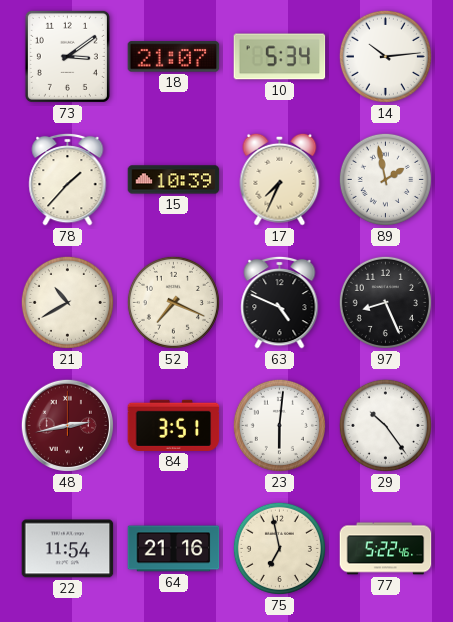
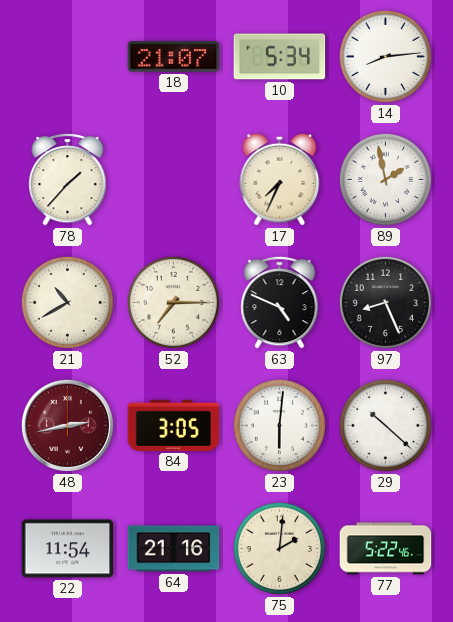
73: 3:09 -> none (67, 56)
14: 10:14 -> 8:14 (385, 56)
15: 10:39 -> none (174, 180)
52: 7:19 -> 7:15 (173, 302)
84: 3:51 -> 3:05 (174, 425)
29: 10:24 -> 10:22 (385, 425)
75: 6:58 -> 2:01 (279, 548)
